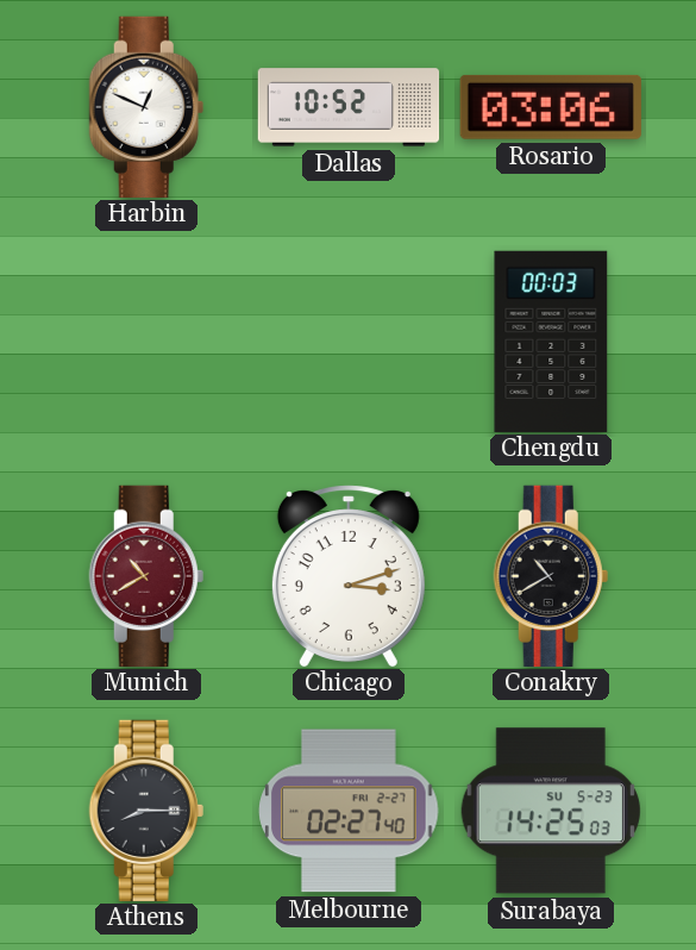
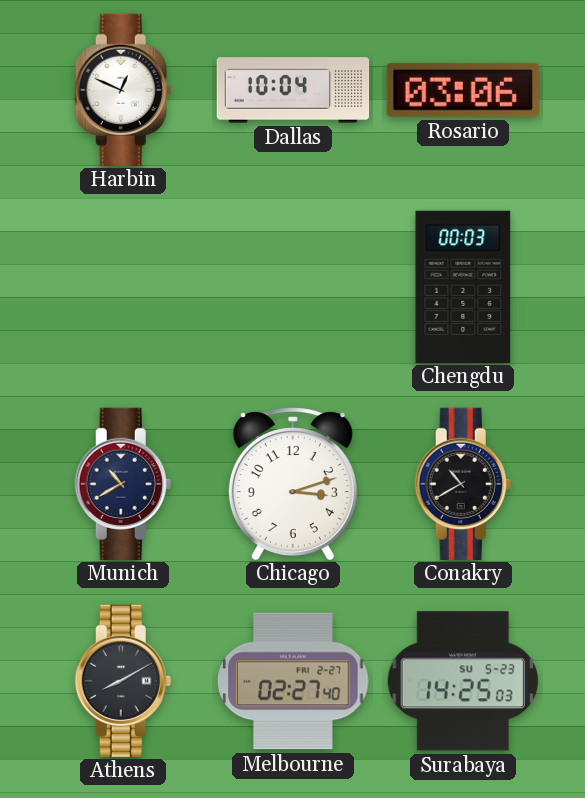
Dallas: 10:52 -> 10:04 (293, 90)
Munich dial: burgundy -> navy (123, 483)
Athens: 8:15 -> 8:10 (123, 680)
